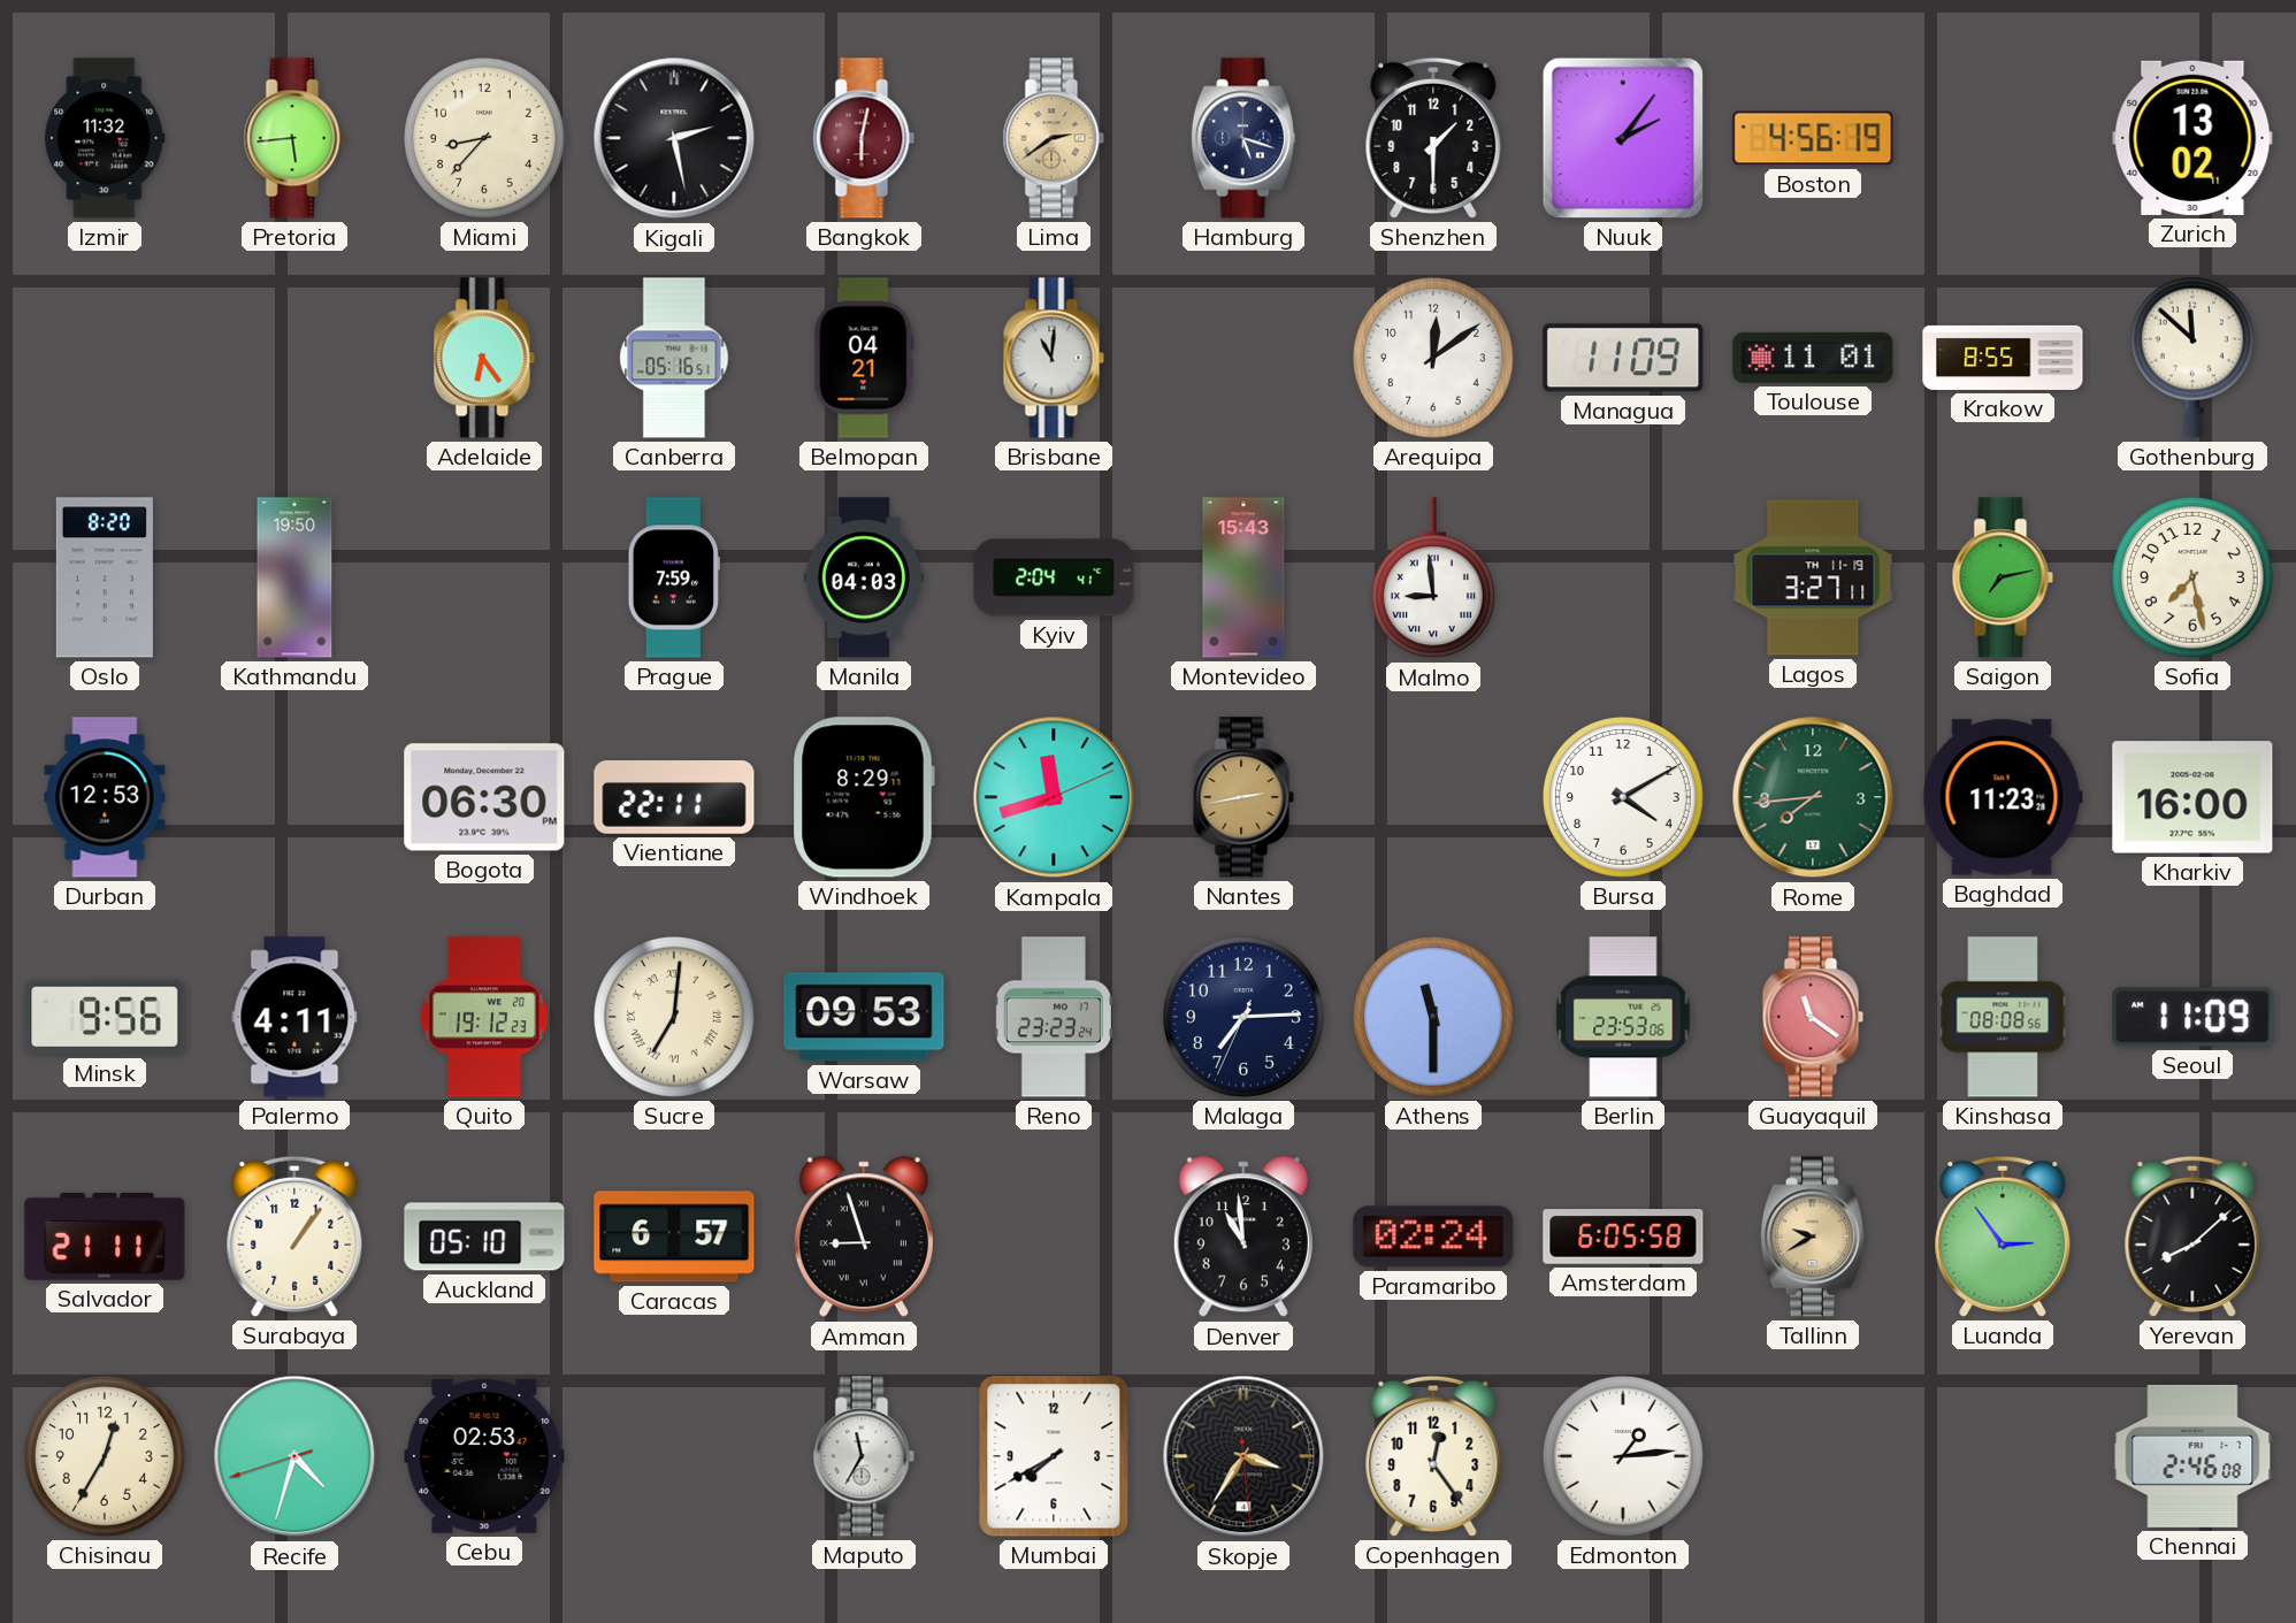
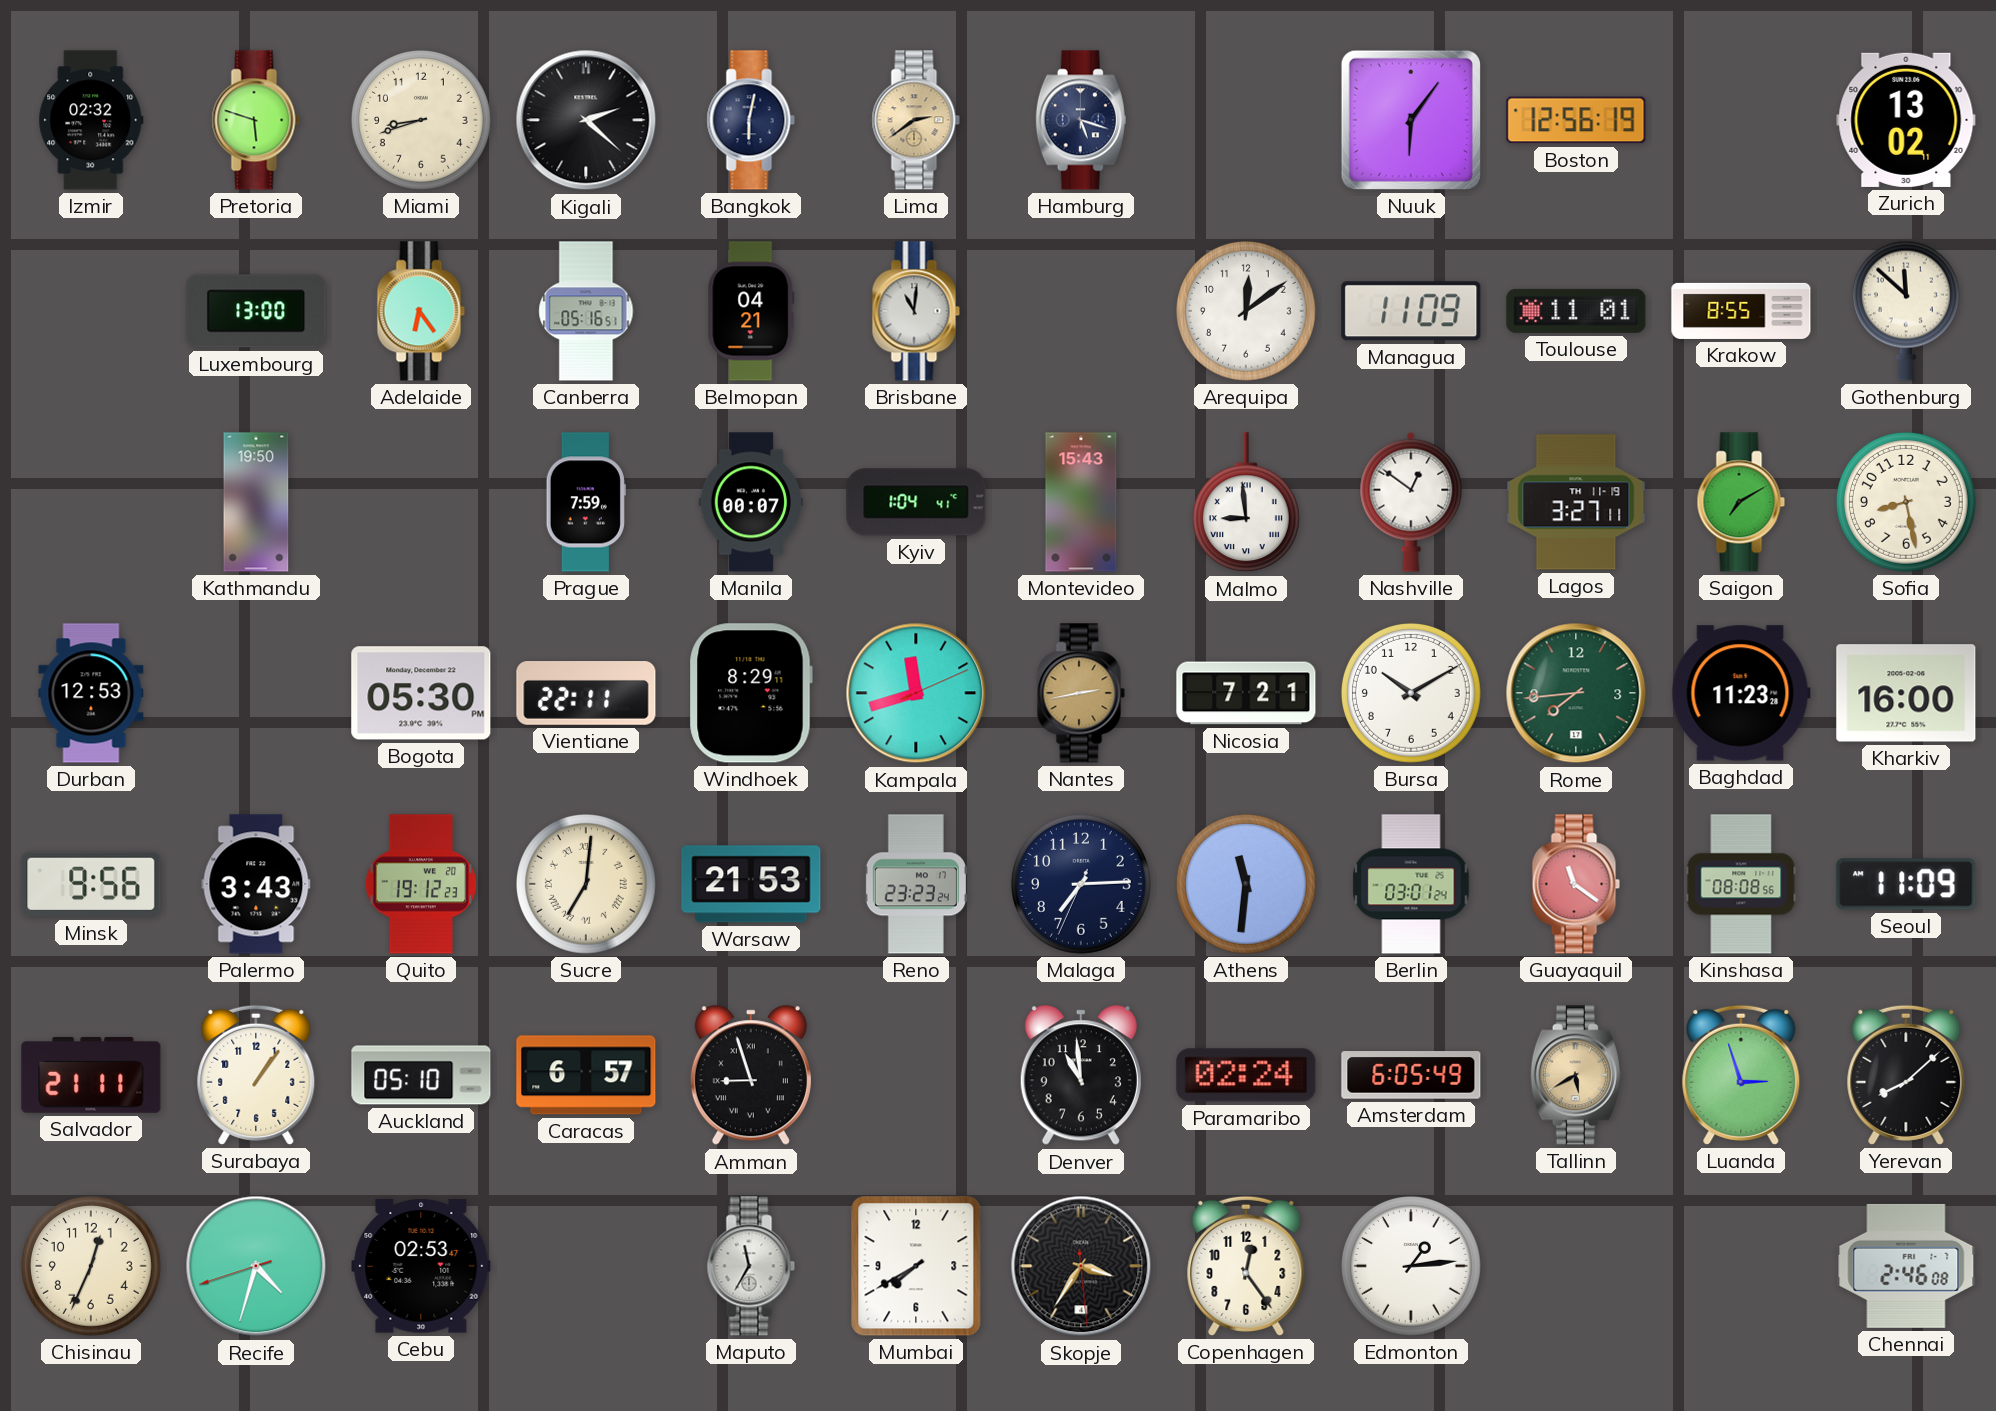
Izmir: 11:32 -> 02:32 (91, 120)
Pretoria: 5:44 -> 5:48 (256, 120)
Miami: 8:37 -> 8:42 (421, 120)
Kigali: 2:28 -> 2:22 (586, 120)
Bangkok dial: burgundy -> navy (751, 120)
Shenzhen: 1:30 -> none (1433, 138)
Nuuk: 2:06 -> 6:06 (1411, 120)
Boston: 4:56 -> 12:56 (1576, 120)
Luxembourg: none -> 13:00 (256, 311)
Oslo: 8:20 -> none (105, 577)
Manila: 04:03 -> 00:07 (750, 502)
Kyiv: 2:04 -> 1:04 (916, 502)
Nashville: none -> 12:51 (1411, 502)
Saigon: 7:13 -> 7:10 (1741, 502)
Sofia: 7:28 -> 8:28 (1906, 502)
Bogota: 06:30 -> 05:30 (421, 693)
Nicosia: none -> 7:21 (1246, 693)
Bursa: 4:10 -> 10:10 (1411, 693)
Palermo: 4:11 -> 3:43 (256, 884)
Warsaw: 09:53 -> 21:53 (751, 884)
Athens: 11:30 -> 11:31 (1246, 884)
Berlin: 23:53 -> 03:01 (1411, 884)
Amsterdam: 6:05:58 -> 6:05:49 (1411, 1075)
Tallinn: 9:40 -> 5:40 (1576, 1075)
Luanda: 2:54 -> 2:57 (1741, 1075)
Chisinau: 12:35 -> 12:34 (91, 1266)
